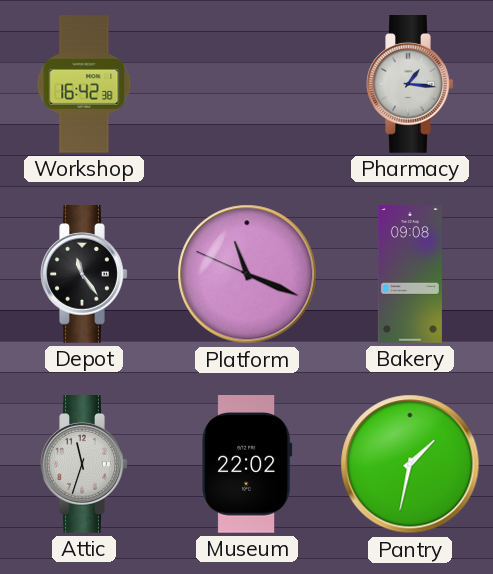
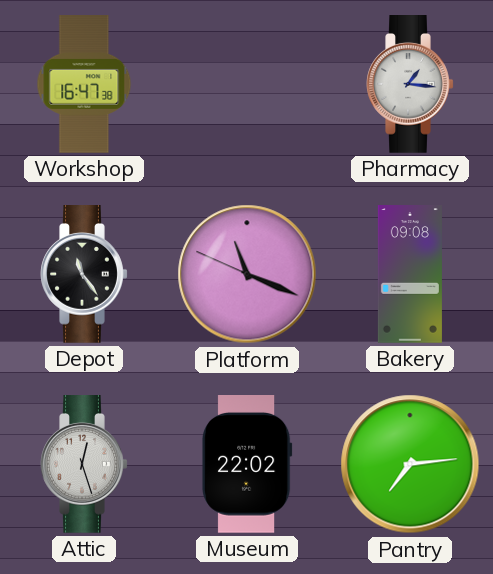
Workshop: 16:42 -> 16:47 (84, 84)
Attic: 11:33 -> 12:27 (84, 465)
Pantry: 1:32 -> 7:14 (410, 464)
